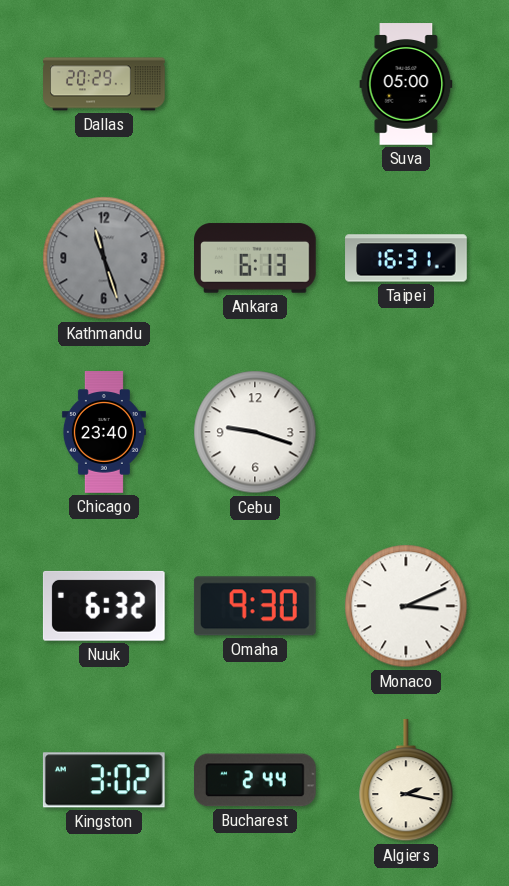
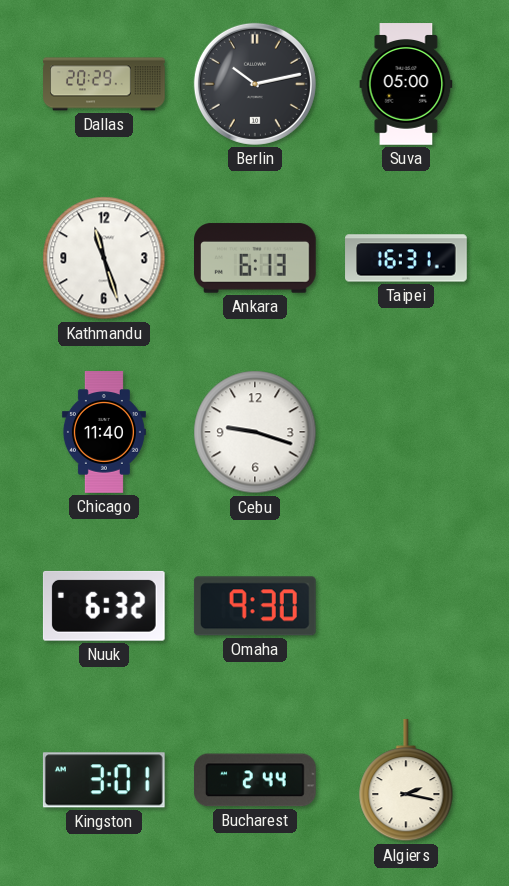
Berlin: none -> 10:13 (255, 84)
Kathmandu dial: grey -> white (104, 258)
Chicago: 23:40 -> 11:40 (104, 432)
Monaco: 3:11 -> none (406, 606)
Kingston: 3:02 -> 3:01 (104, 780)
